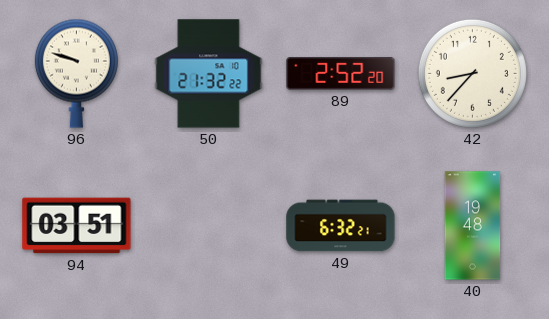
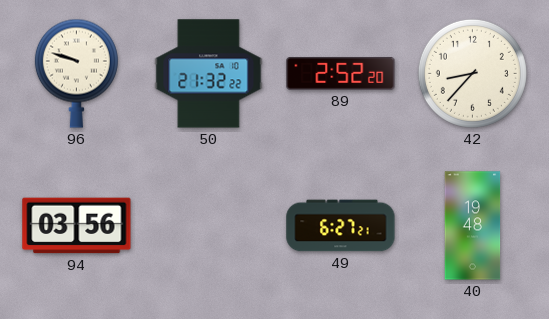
94: 03:51 -> 03:56 (77, 226)
49: 6:32 -> 6:27 (341, 226)
